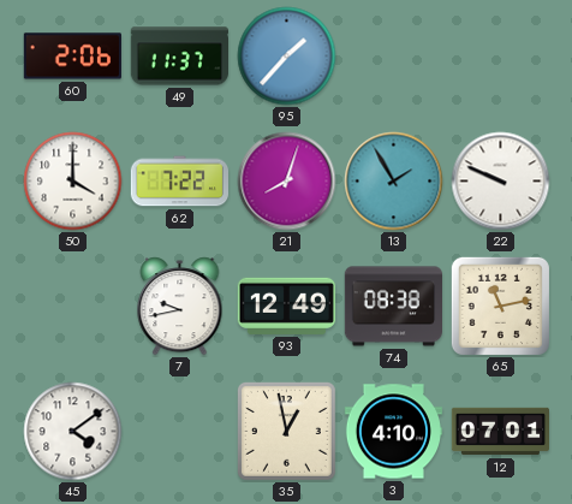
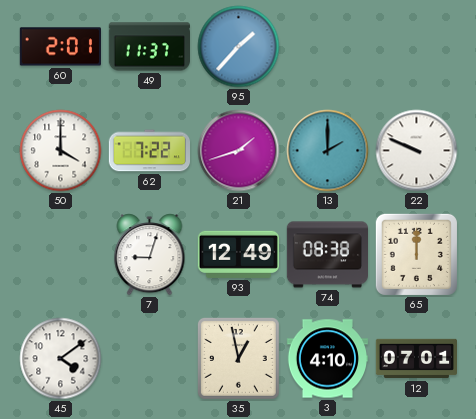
60: 2:06 -> 2:01 (60, 47)
21: 8:03 -> 1:42 (239, 151)
13: 1:55 -> 2:00 (328, 151)
7: 9:43 -> 9:03 (150, 255)
65: 11:13 -> 12:00 (416, 254)
